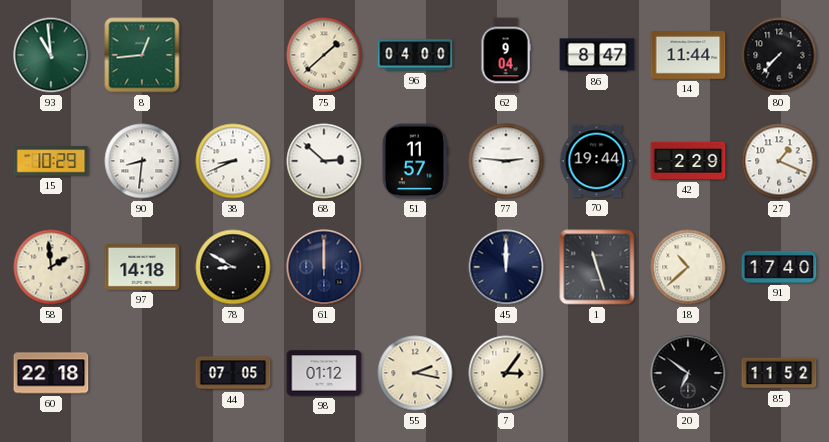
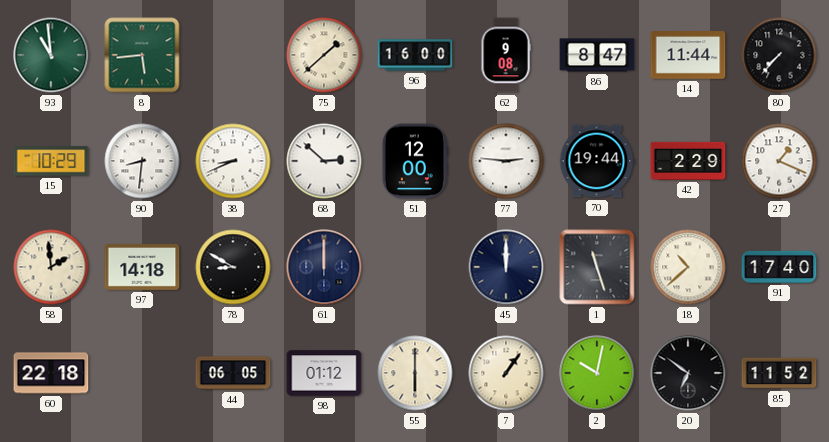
8: 12:44 -> 5:44 (142, 55)
96: 04:00 -> 16:00 (415, 55)
62: 9:04 -> 9:08 (506, 55)
51: 11:57 -> 12:00 (415, 161)
44: 07:05 -> 06:05 (233, 373)
55: 2:17 -> 6:00 (415, 373)
7: 3:06 -> 1:06 (506, 373)
2: none -> 10:02 (597, 373)
